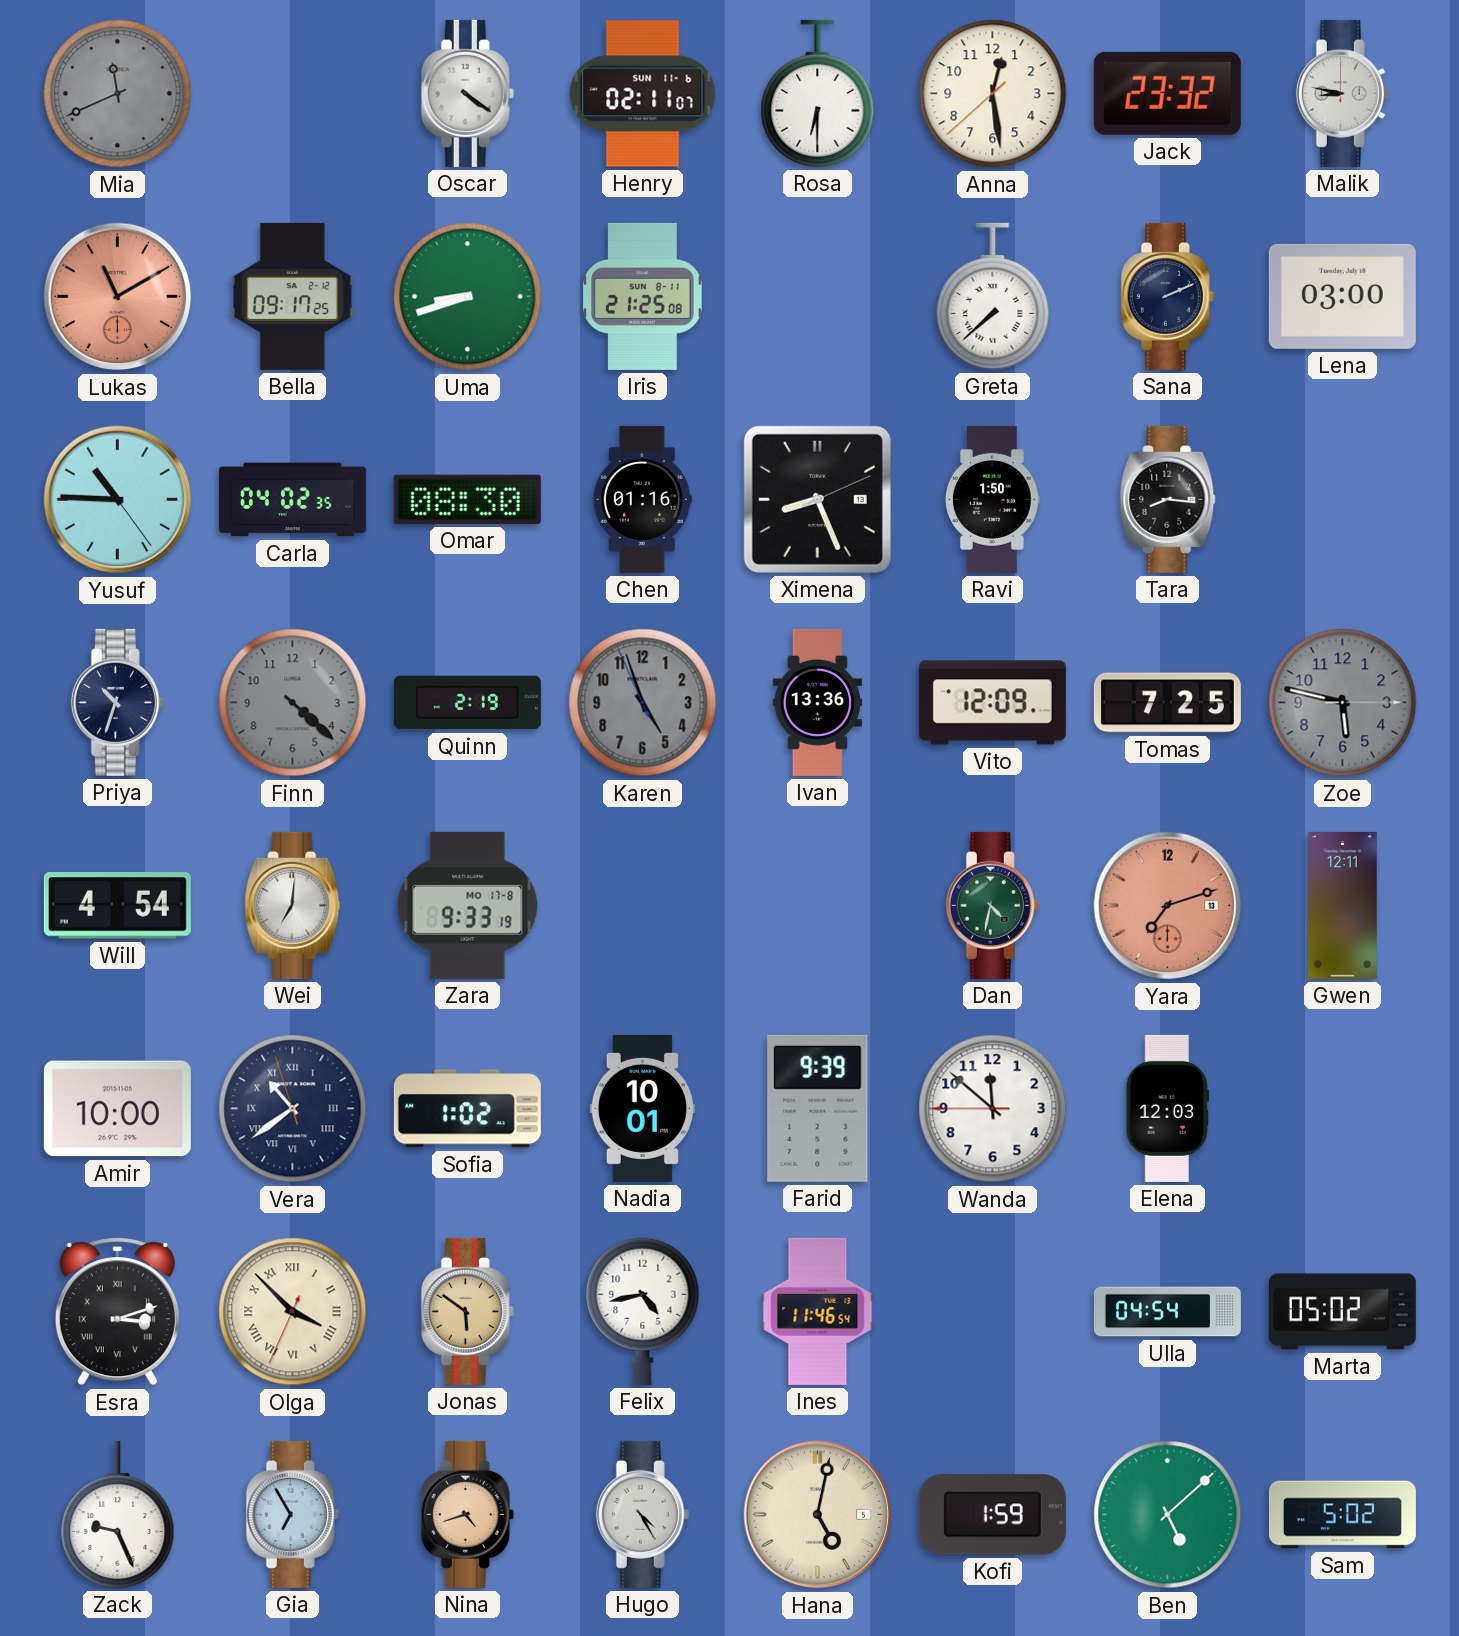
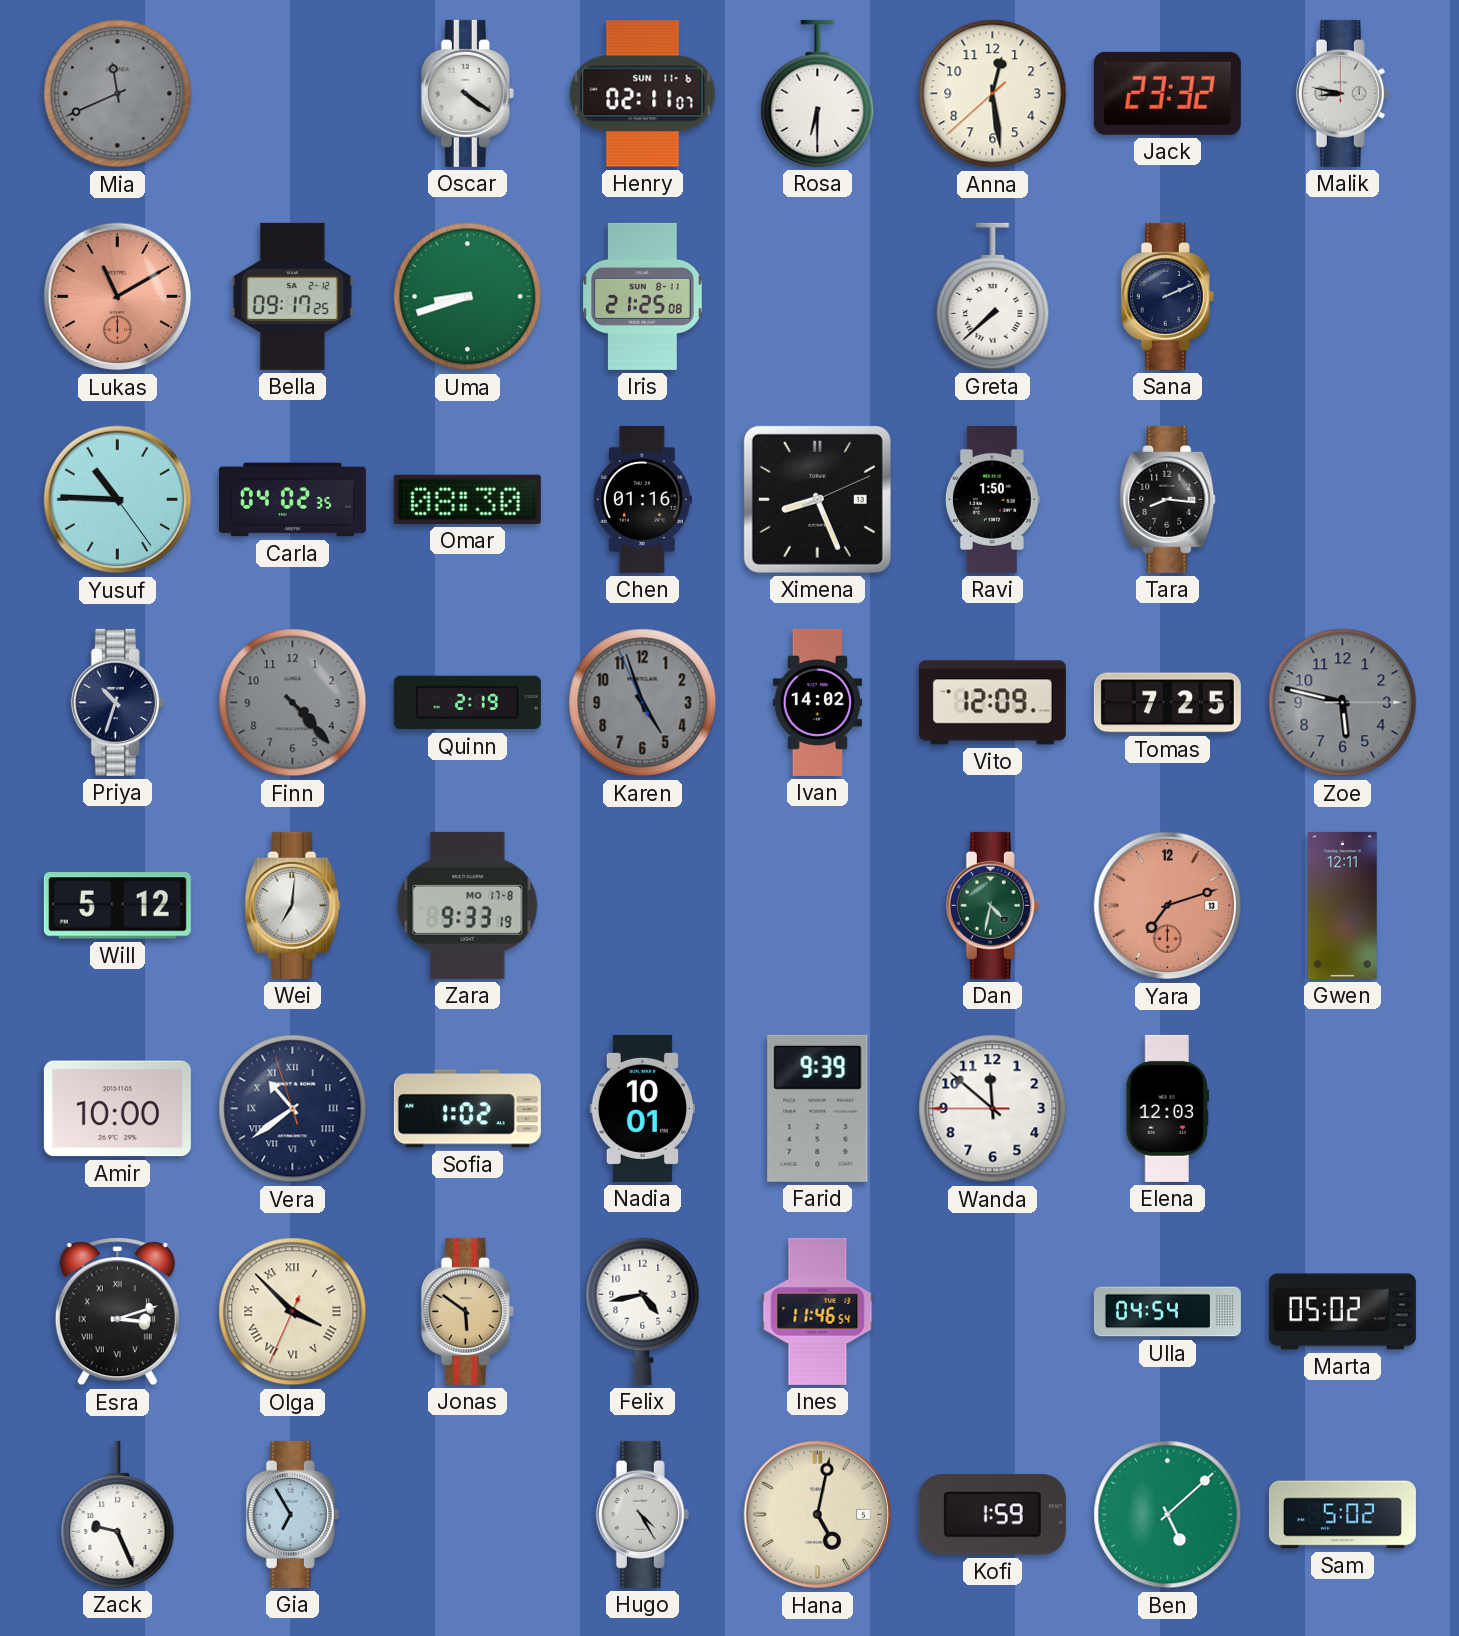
Lena: 03:00 -> none (1342, 296)
Finn: 4:22 -> 4:23 (293, 703)
Ivan: 13:36 -> 14:02 (817, 702)
Will: 4:54 -> 5:12 (117, 906)
Nina: 4:42 -> none (467, 1514)
